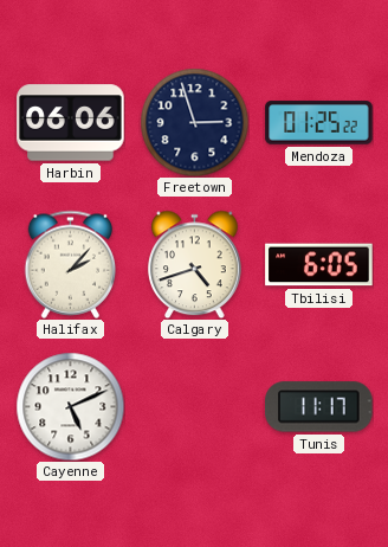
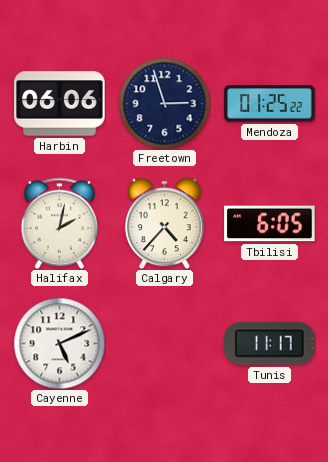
Halifax: 2:07 -> 2:02 (60, 223)
Calgary: 4:42 -> 4:37 (165, 223)
